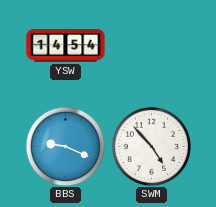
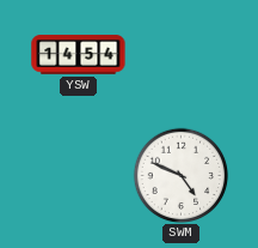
BBS: 9:19 -> none (65, 146)
SWM: 4:53 -> 4:49 (180, 175)
